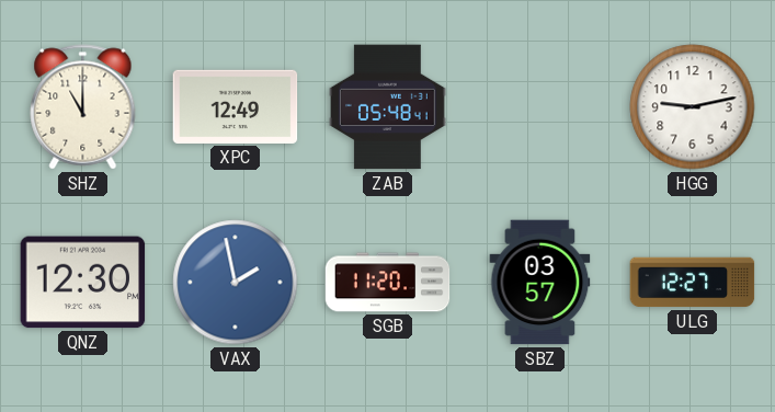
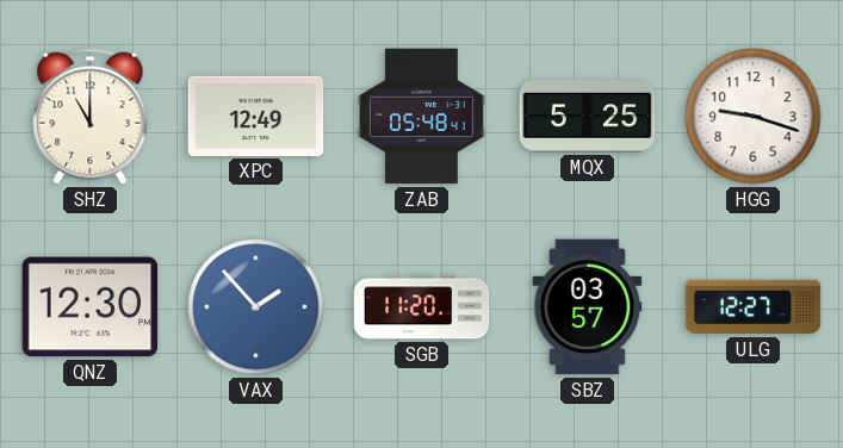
MQX: none -> 5:25 (588, 117)
HGG: 9:13 -> 9:18 (754, 117)
VAX: 1:58 -> 1:53 (256, 307)
